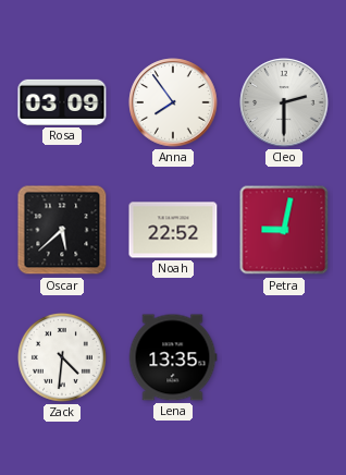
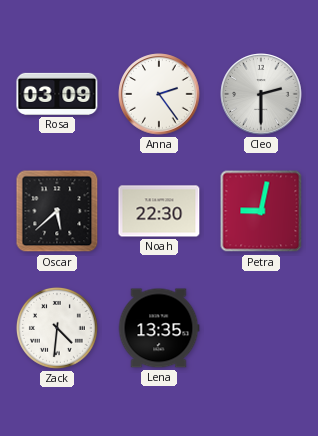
Anna: 7:54 -> 2:24 (159, 94)
Noah: 22:52 -> 22:30 (159, 211)
